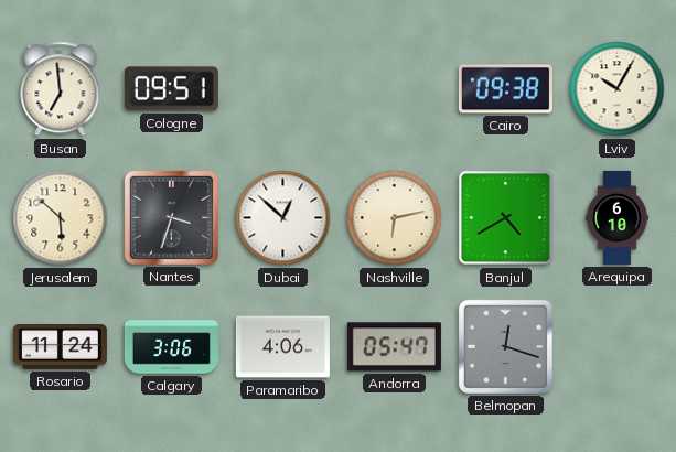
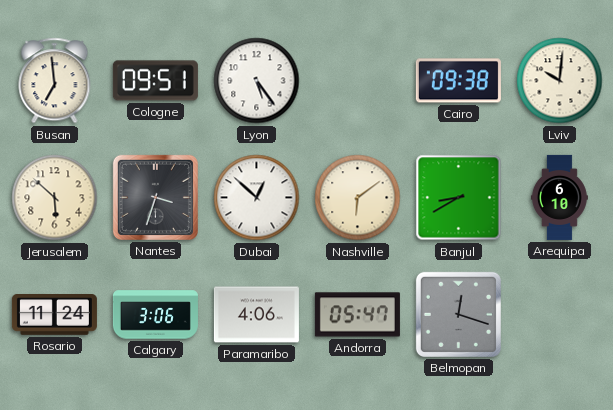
Lyon: none -> 5:24 (257, 81)
Lviv: 10:05 -> 10:01 (560, 81)
Nashville: 6:13 -> 6:09 (358, 198)
Banjul: 4:40 -> 8:40 (459, 198)
